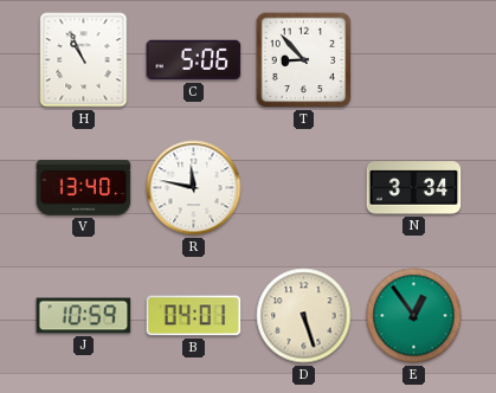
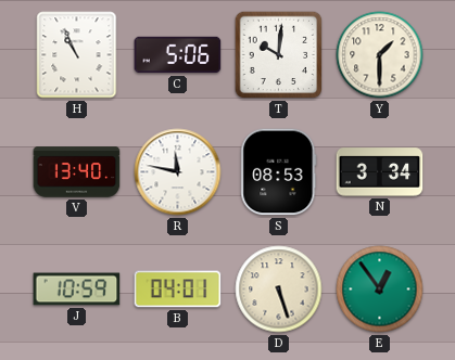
T: 8:53 -> 10:01 (279, 55)
Y: none -> 1:30 (380, 55)
S: none -> 08:53 (279, 172)
